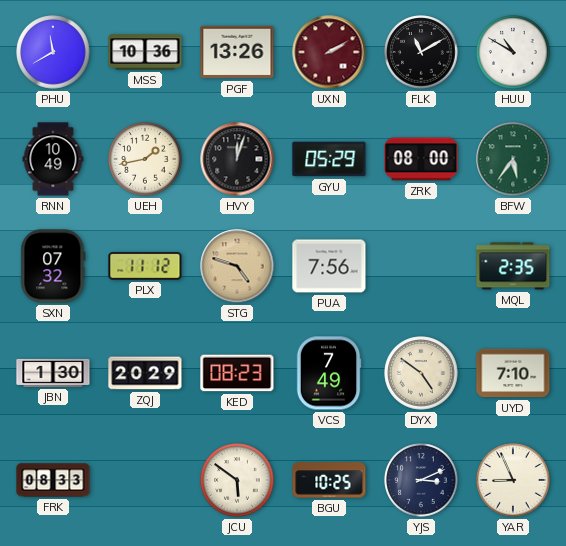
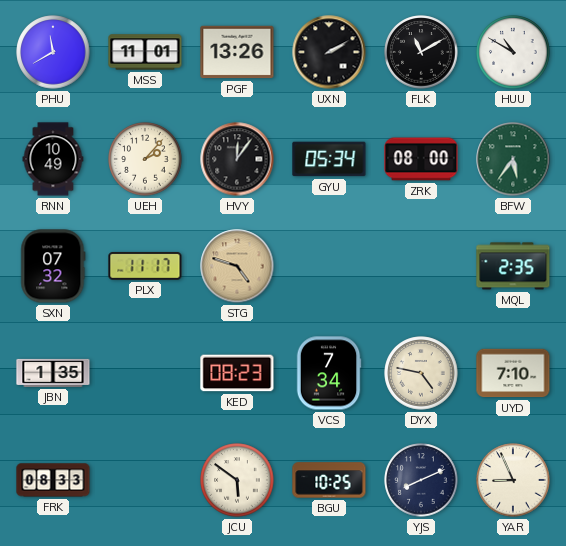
MSS: 10:36 -> 11:01 (145, 52)
UXN dial: burgundy -> black (329, 52)
UEH: 1:43 -> 2:07 (145, 159)
HVY: 12:03 -> 12:06 (237, 159)
GYU: 05:29 -> 05:34 (329, 159)
PLX: 11:12 -> 11:17 (145, 266)
PUA: 7:56 -> none (329, 266)
JBN: 1:30 -> 1:35 (53, 373)
ZQJ: 20:29 -> none (145, 373)
VCS: 7:49 -> 7:34 (329, 373)
DYX: 4:51 -> 4:47 (421, 373)
YJS: 3:11 -> 8:11 (421, 480)
